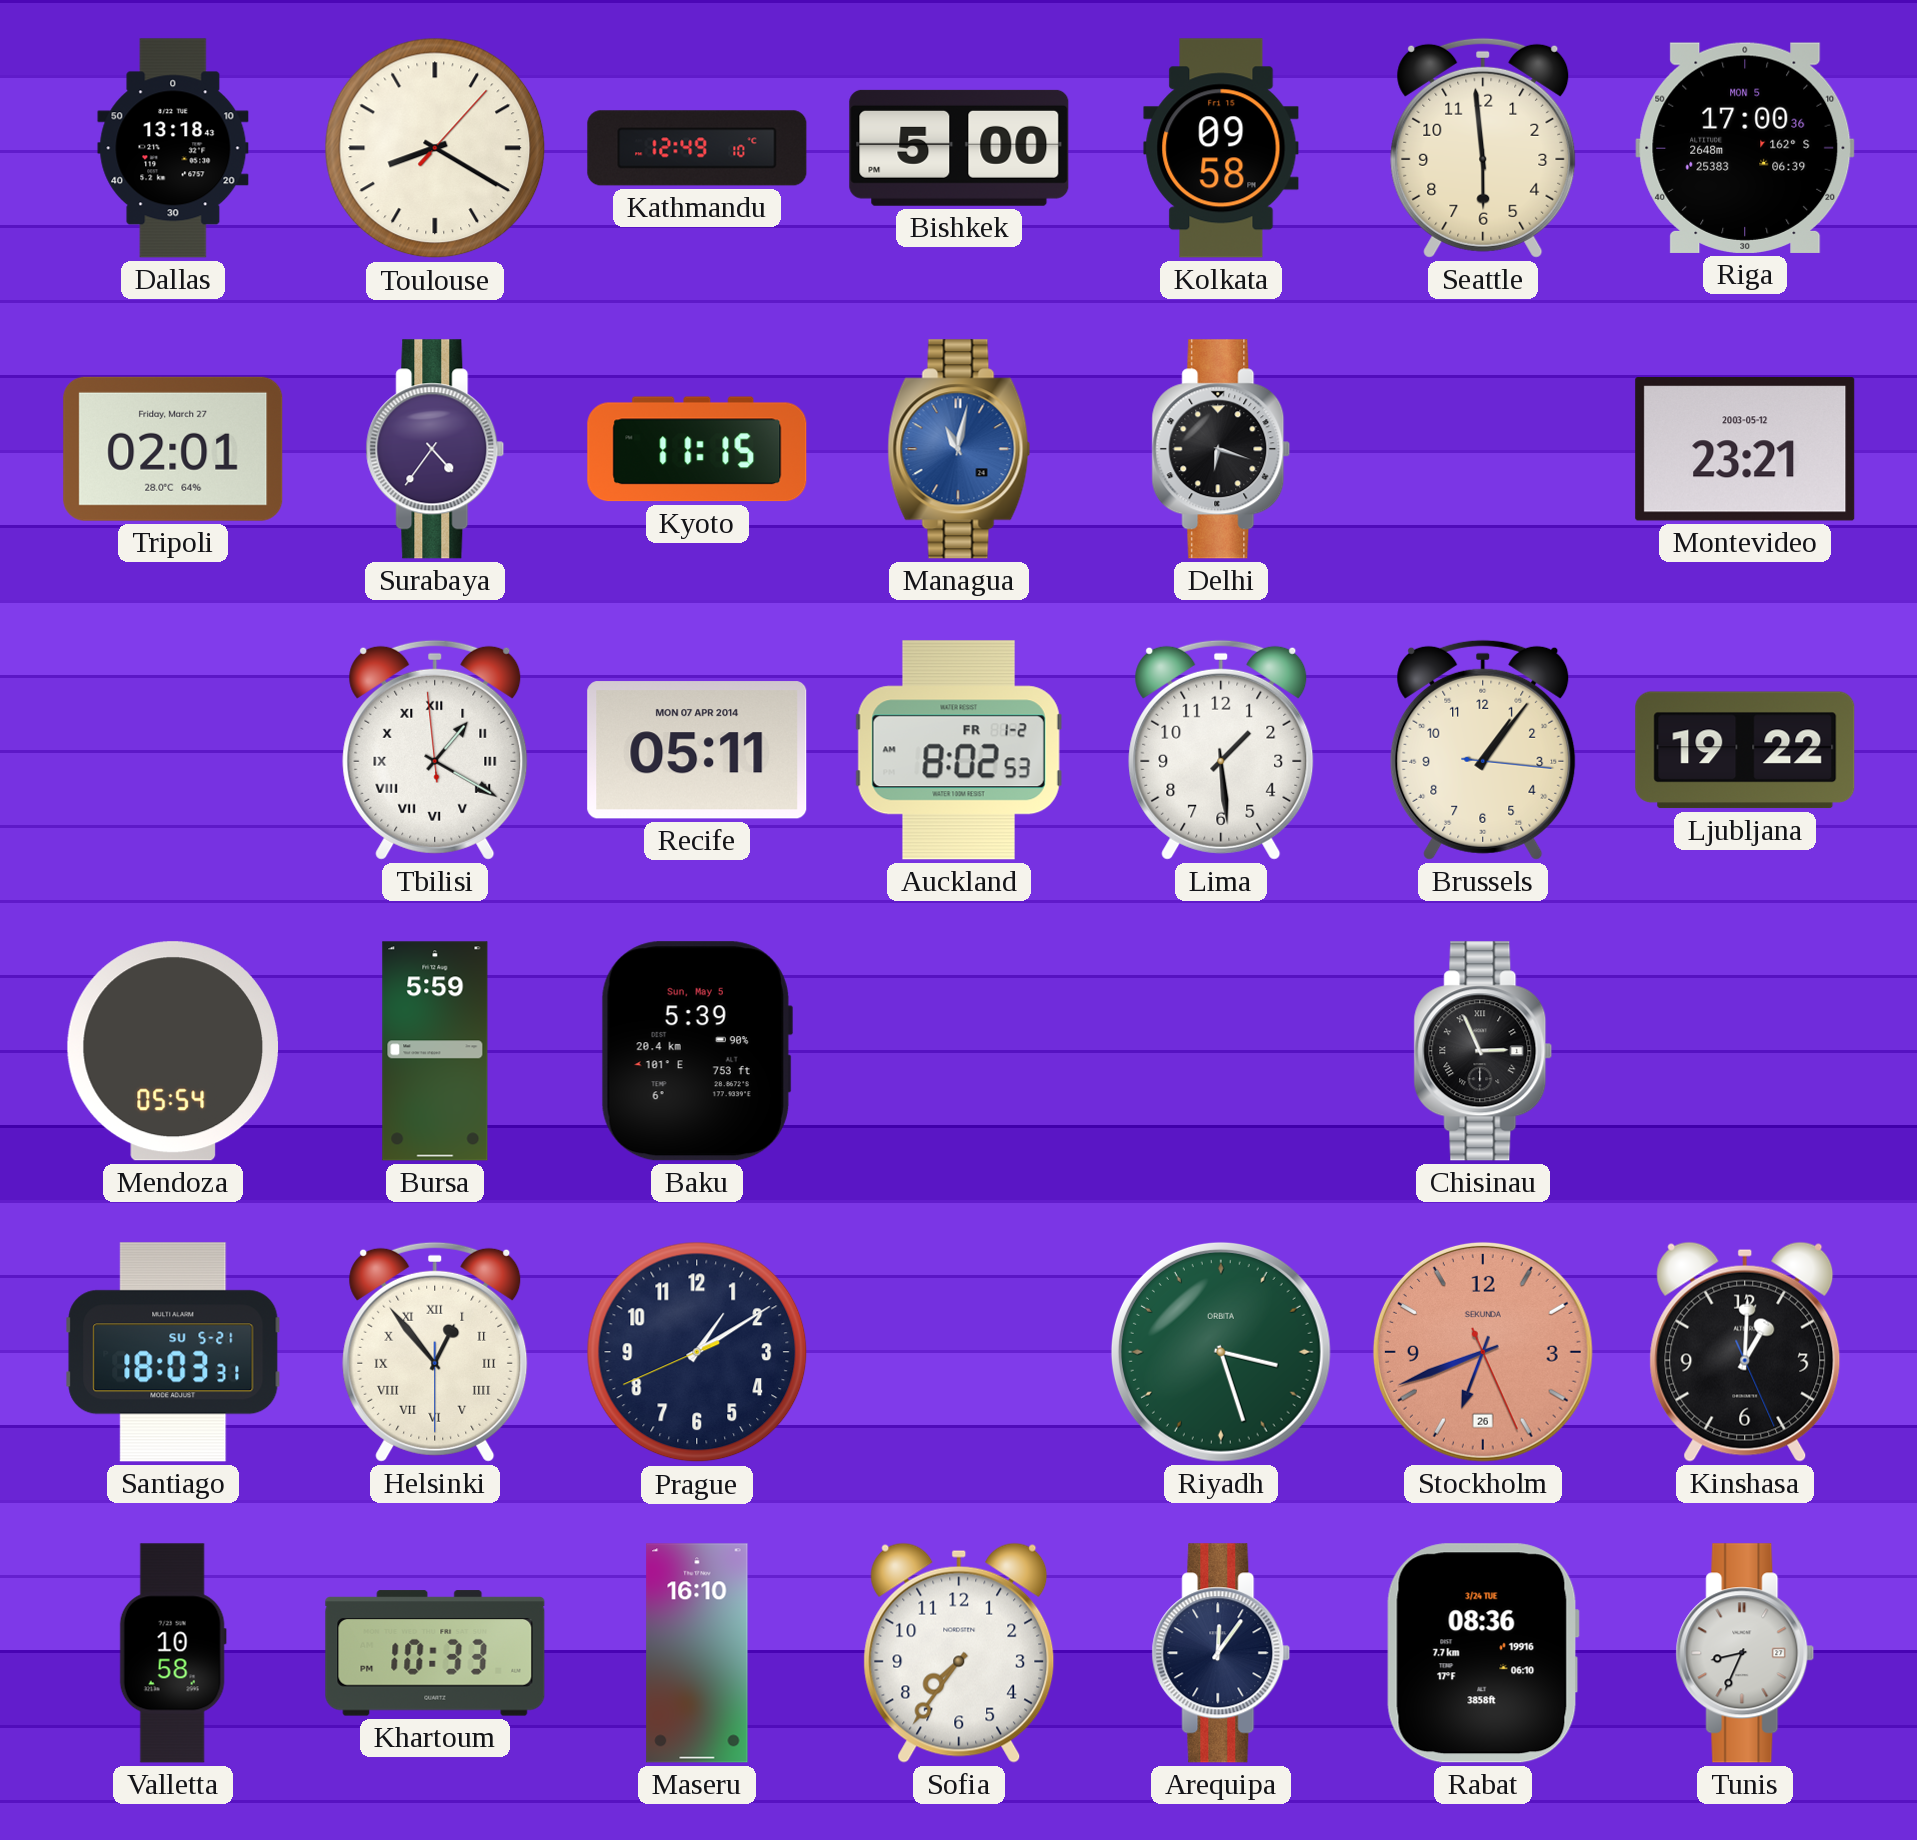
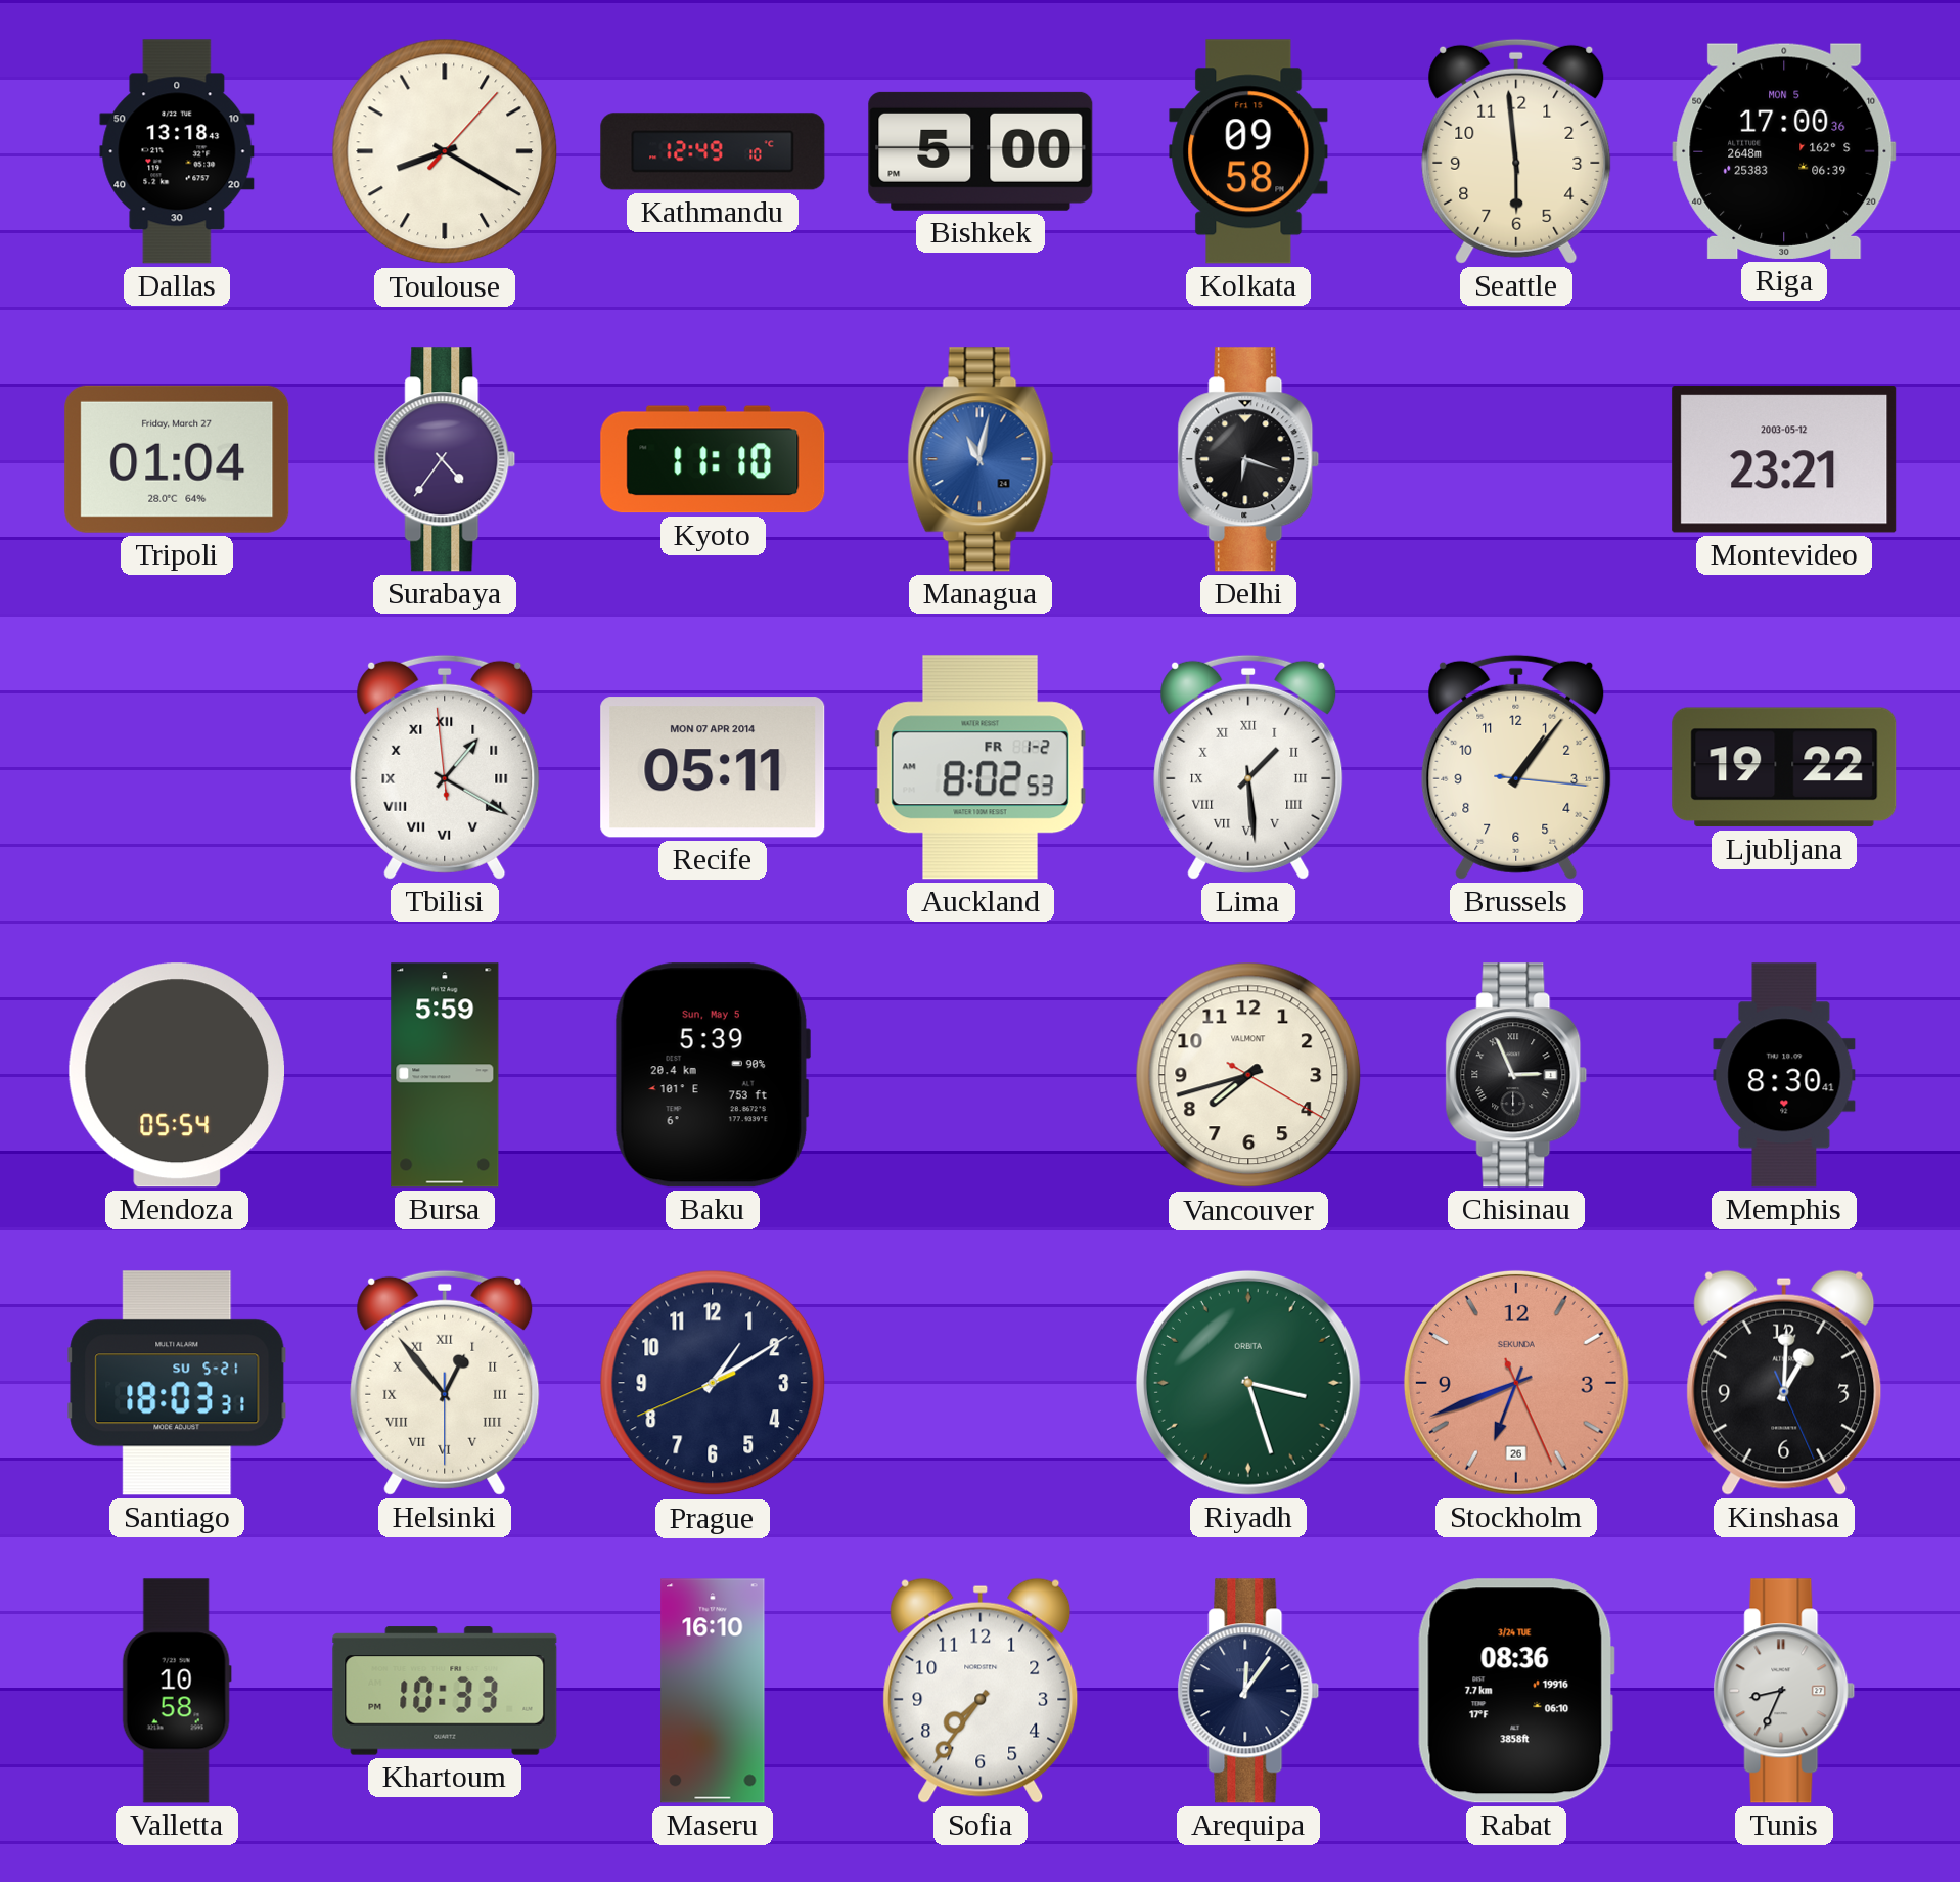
Tripoli: 02:01 -> 01:04 (177, 459)
Kyoto: 11:15 -> 11:10 (713, 459)
Lima numerals: Arabic -> Roman (1248, 767)
Vancouver: none -> 7:42 (1248, 1075)
Memphis: none -> 8:30 (1784, 1075)
